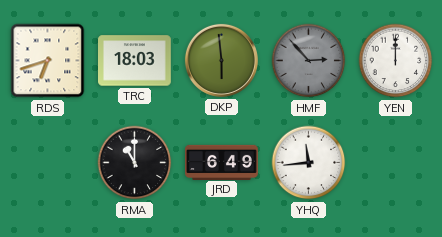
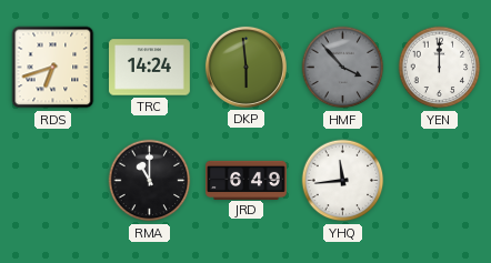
TRC: 18:03 -> 14:24 (150, 68)
HMF: 2:53 -> 3:53 (343, 68)
